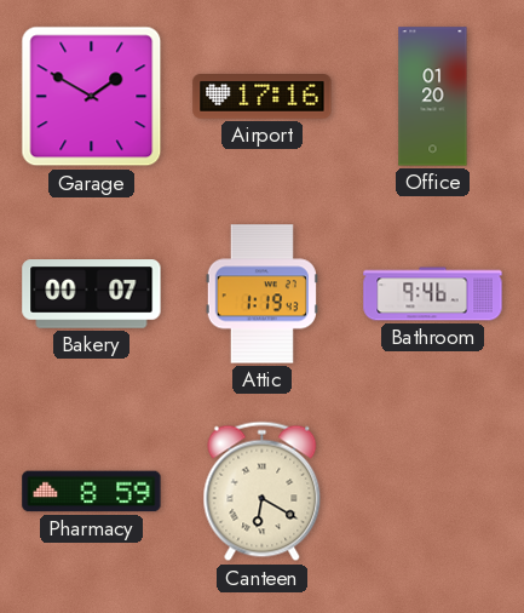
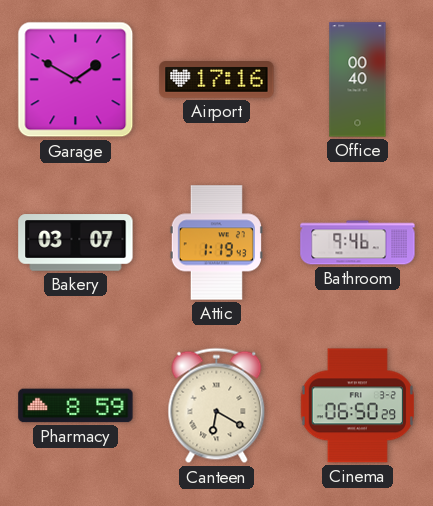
Office: 01:20 -> 00:40 (358, 80)
Bakery: 00:07 -> 03:07 (76, 243)
Cinema: none -> 06:50 (357, 406)
